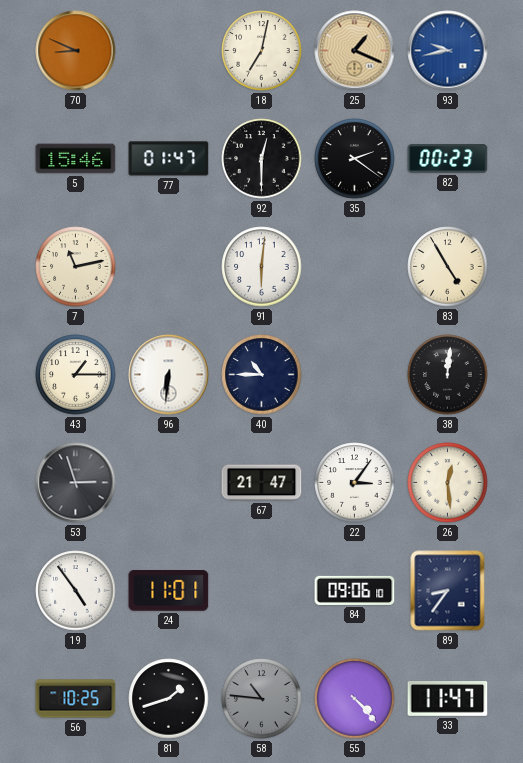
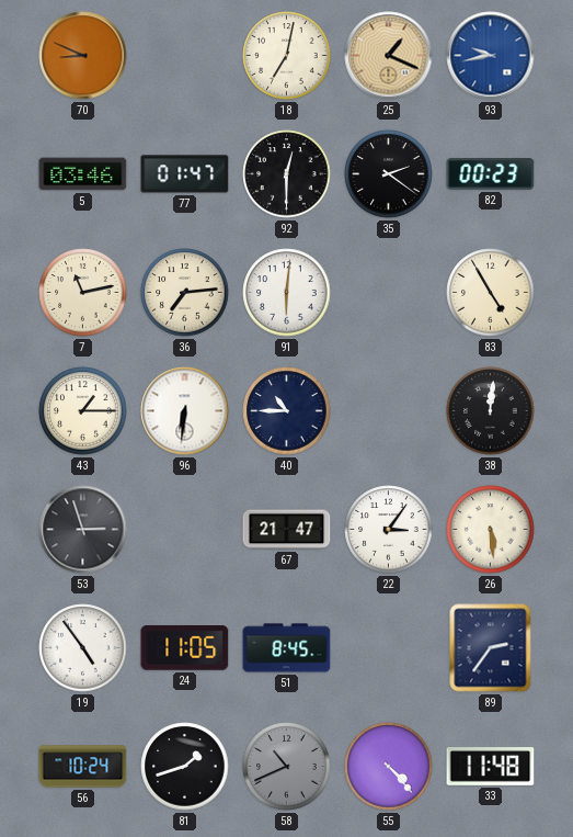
5: 15:46 -> 03:46 (83, 174)
36: none -> 7:14 (185, 293)
26: 12:29 -> 5:29 (491, 530)
24: 11:01 -> 11:05 (185, 648)
51: none -> 8:45 (287, 648)
84: 09:06 -> none (355, 590)
89: 8:36 -> 2:36 (491, 648)
56: 10:25 -> 10:24 (83, 767)
58: 10:46 -> 10:41 (287, 767)
33: 11:47 -> 11:48 (491, 767)
